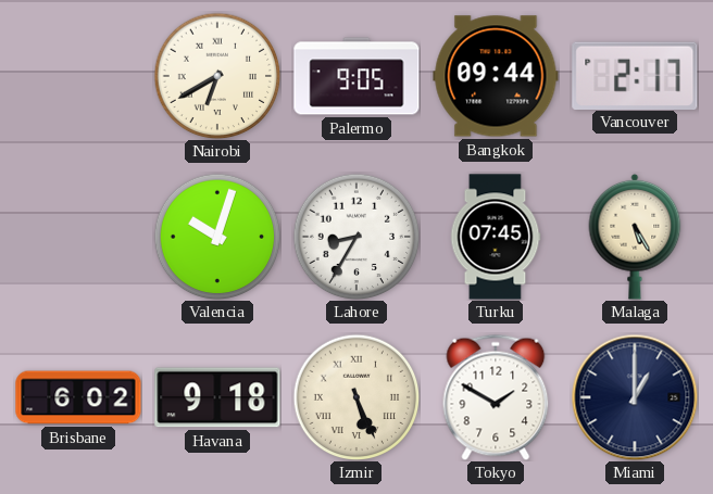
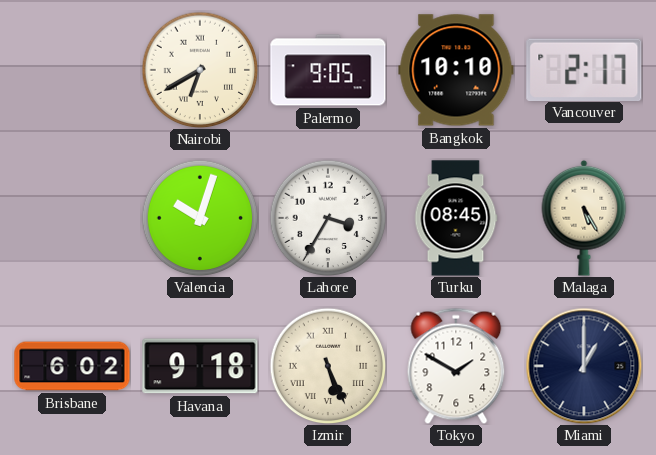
Bangkok: 09:44 -> 10:10 (456, 70)
Lahore: 8:35 -> 3:35 (328, 218)
Turku: 07:45 -> 08:45 (456, 218)
